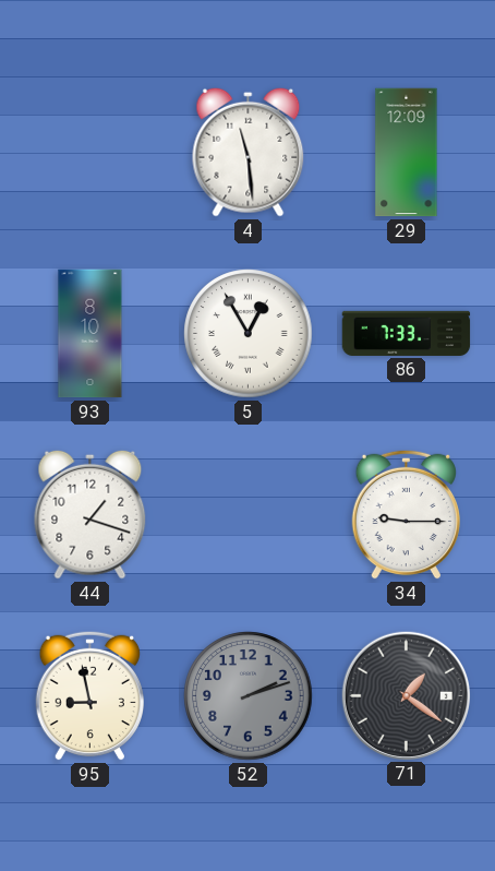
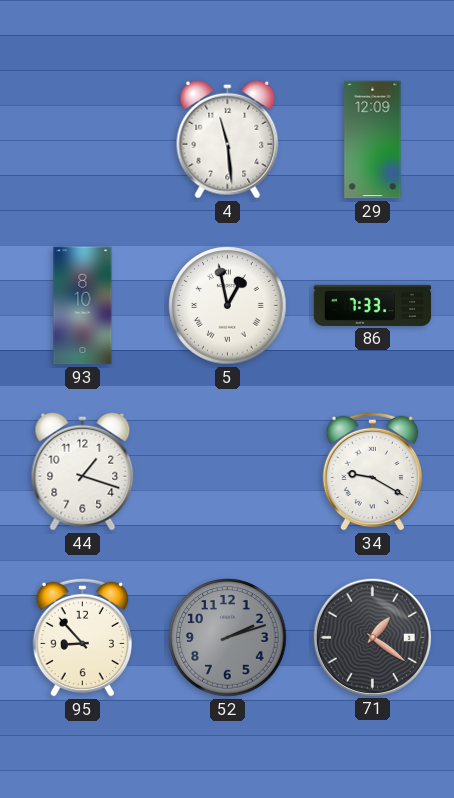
5: 12:55 -> 12:58 (228, 306)
34: 9:15 -> 9:20 (372, 471)
95: 8:58 -> 8:53 (82, 637)
